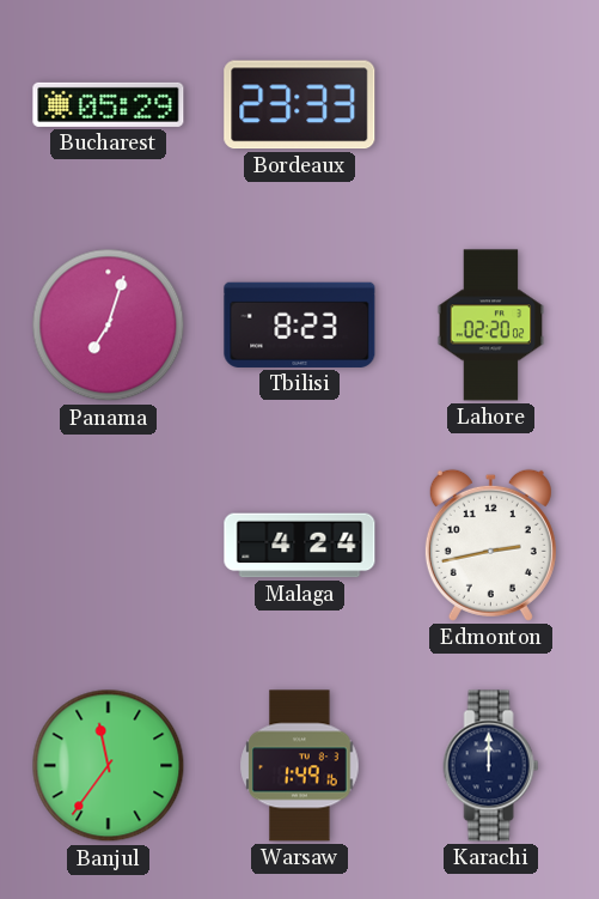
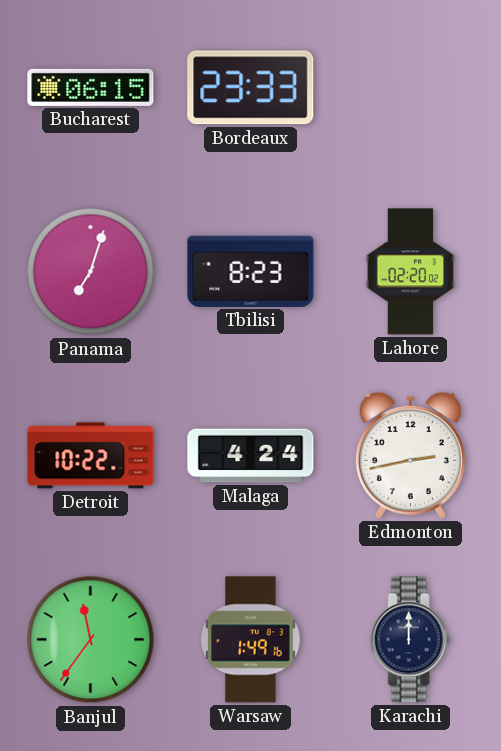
Bucharest: 05:29 -> 06:15 (91, 87)
Detroit: none -> 10:22 (91, 456)
